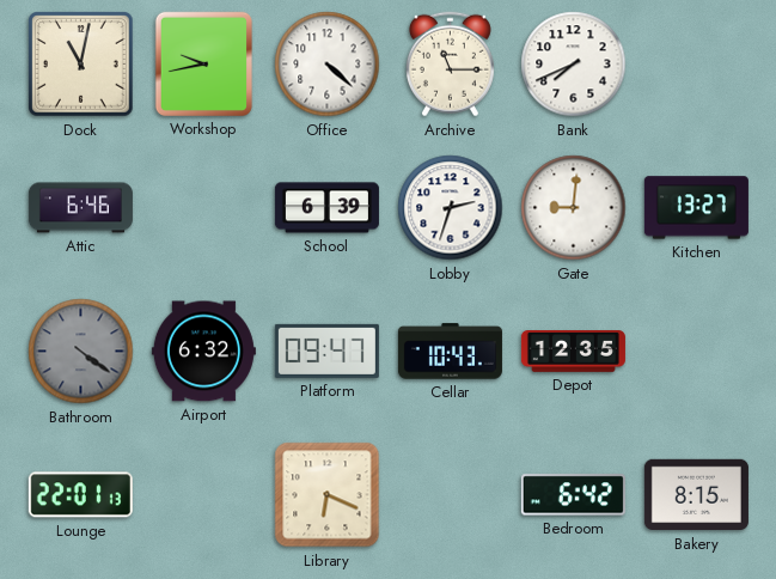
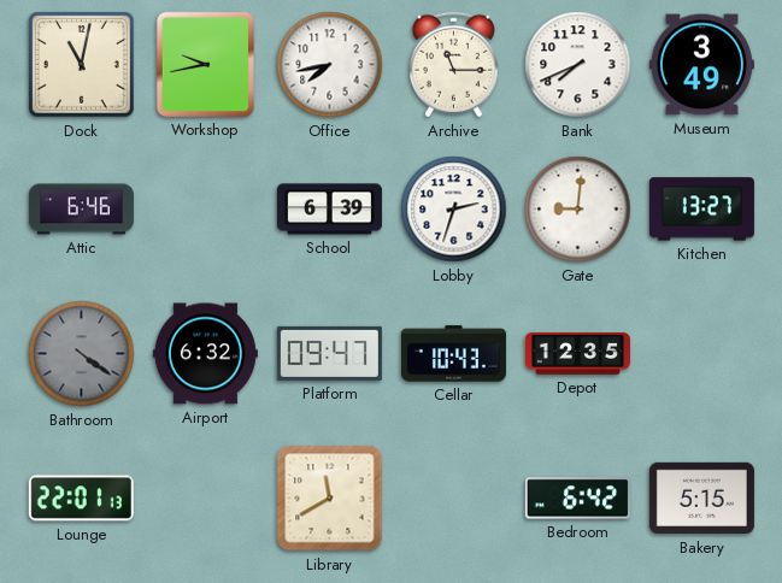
Office: 4:22 -> 7:43 (330, 65)
Museum: none -> 3:49 (701, 65)
Library: 6:19 -> 11:40 (330, 499)
Bakery: 8:15 -> 5:15 (701, 499)
